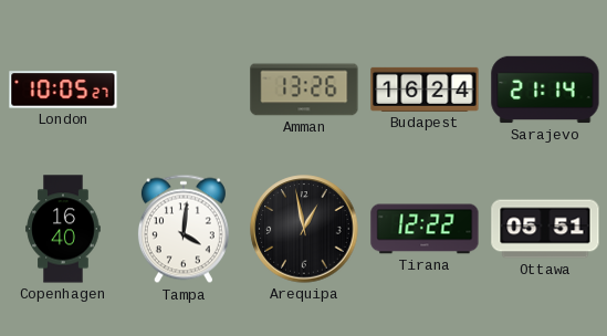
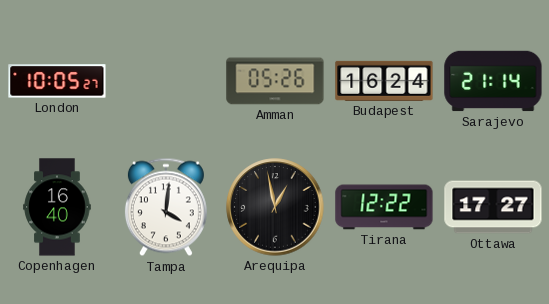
Amman: 13:26 -> 05:26 (275, 81)
Ottawa: 05:51 -> 17:27 (493, 207)
